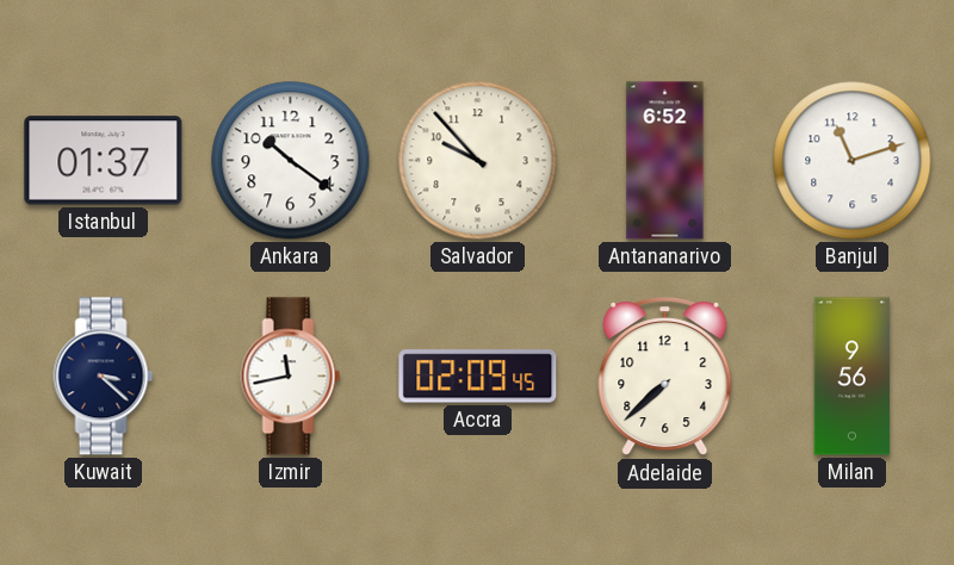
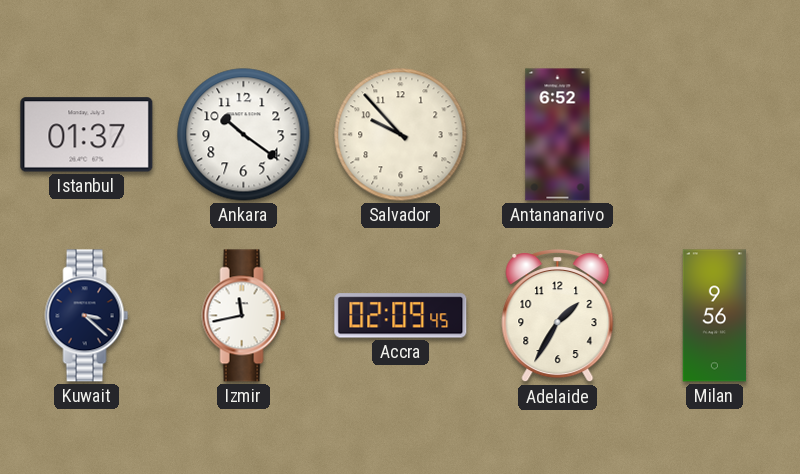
Banjul: 11:12 -> none (853, 161)
Adelaide: 7:38 -> 1:35 (558, 317)
